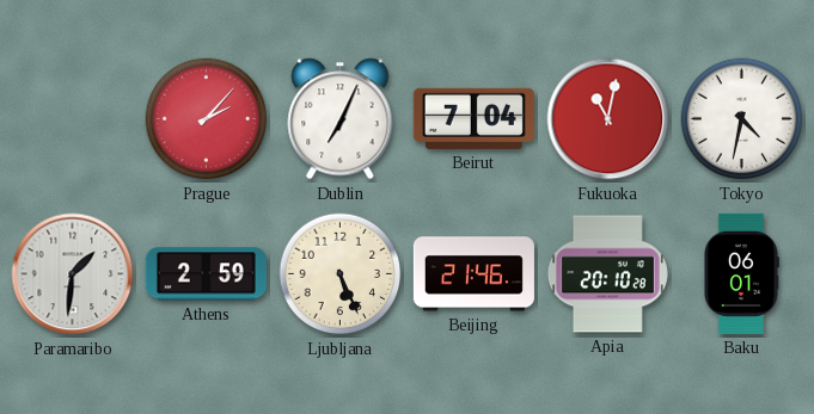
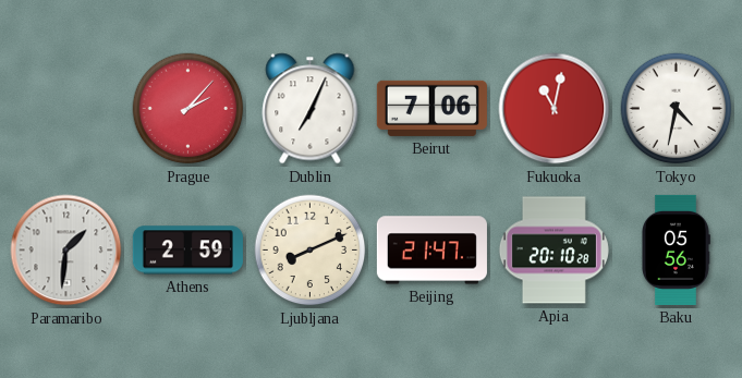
Beirut: 7:04 -> 7:06 (431, 108)
Ljubljana: 5:26 -> 8:11 (311, 251)
Beijing: 21:46 -> 21:47 (431, 251)
Baku: 06:01 -> 05:56 (676, 249)
